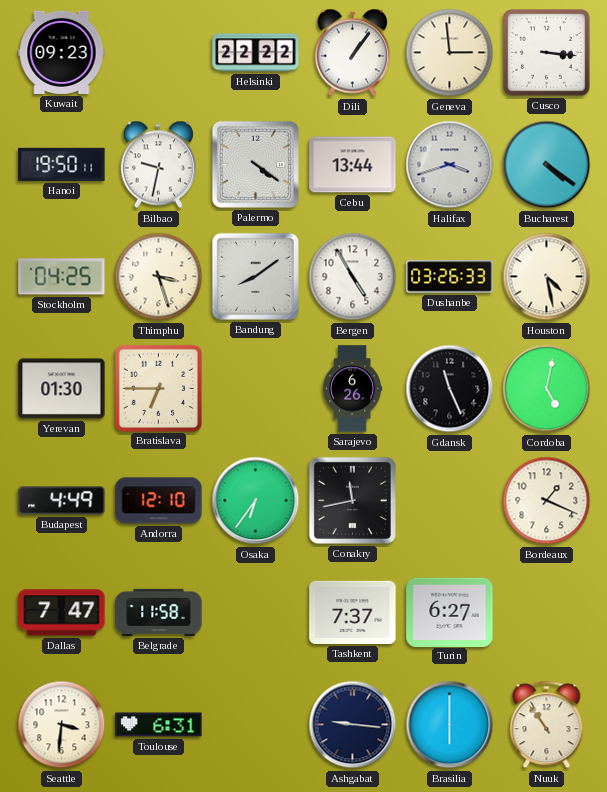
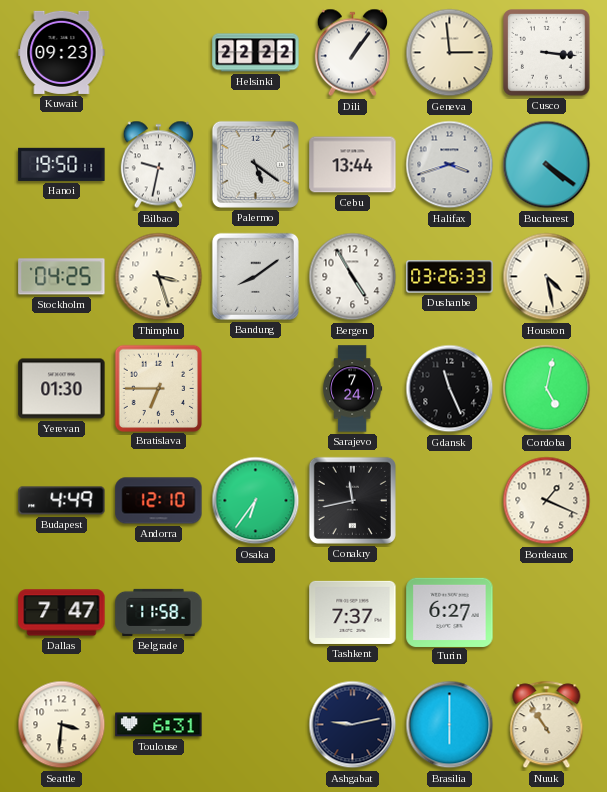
Palermo: 4:21 -> 5:21 (255, 164)
Sarajevo: 6:26 -> 7:24 (353, 389)
Ashgabat: 9:16 -> 9:13 (353, 725)
